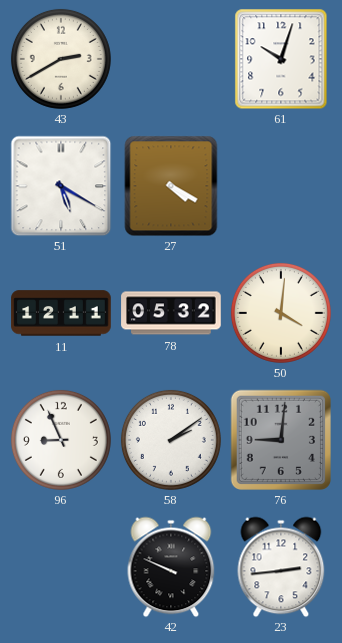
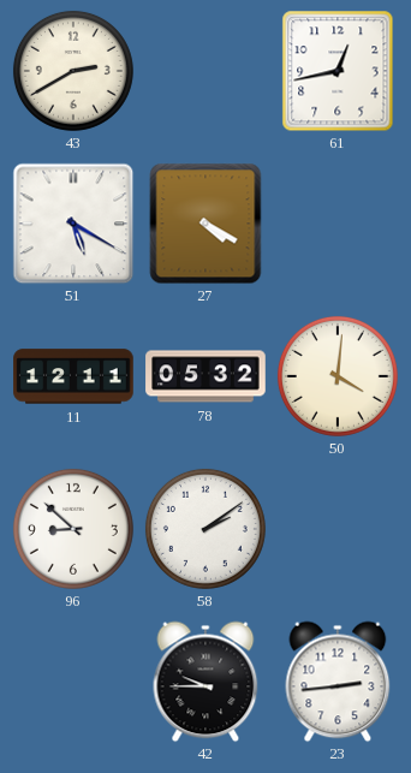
61: 10:03 -> 12:43 (338, 71)
96: 8:56 -> 8:52 (73, 529)
76: 9:01 -> none (281, 440)
42: 9:49 -> 9:45 (205, 682)
